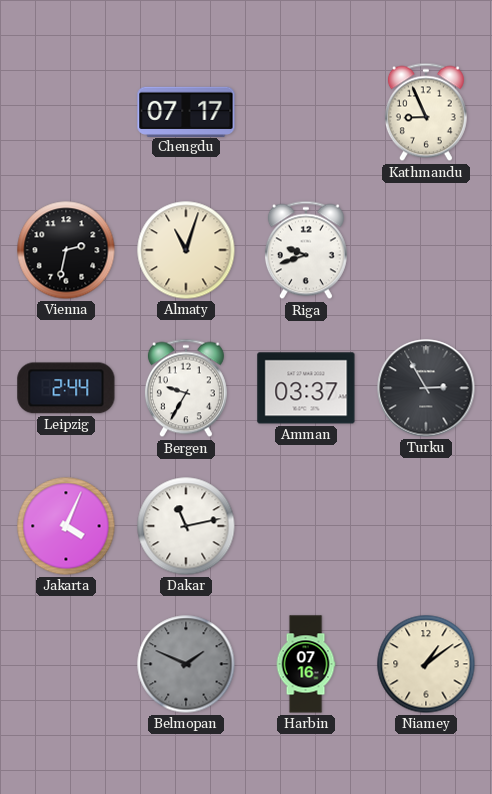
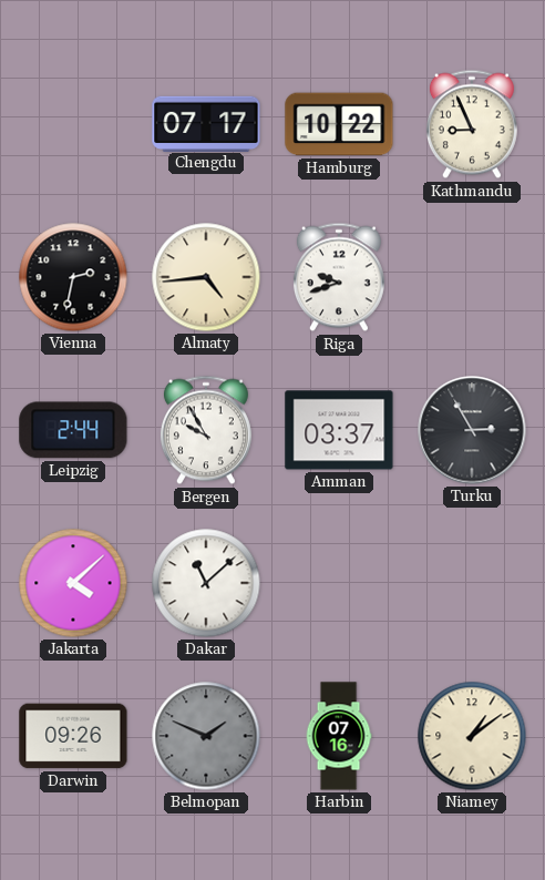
Hamburg: none -> 10:22 (339, 124)
Almaty: 11:03 -> 4:44 (206, 277)
Bergen: 9:35 -> 9:55 (206, 430)
Jakarta: 4:04 -> 4:08 (73, 583)
Dakar: 11:13 -> 11:08 (206, 583)
Darwin: none -> 09:26 (73, 736)
